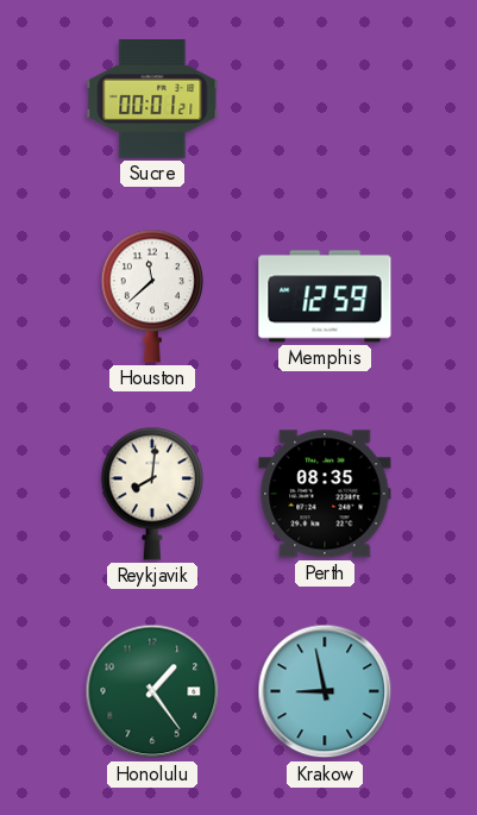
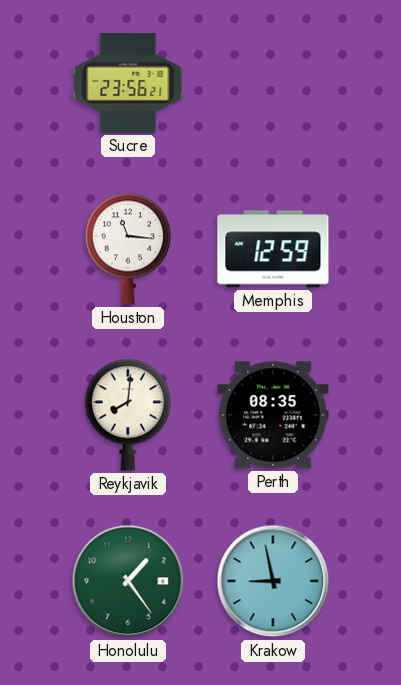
Sucre: 00:01 -> 23:56 (128, 84)
Houston: 11:38 -> 11:16 (128, 249)
